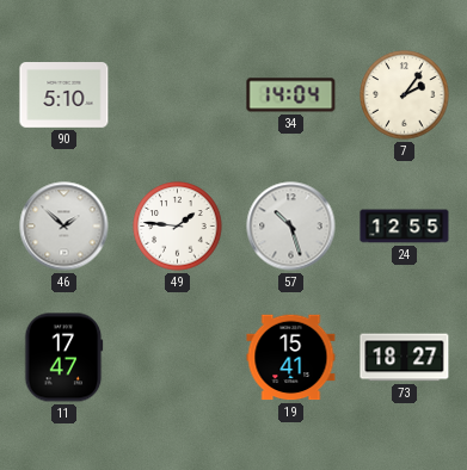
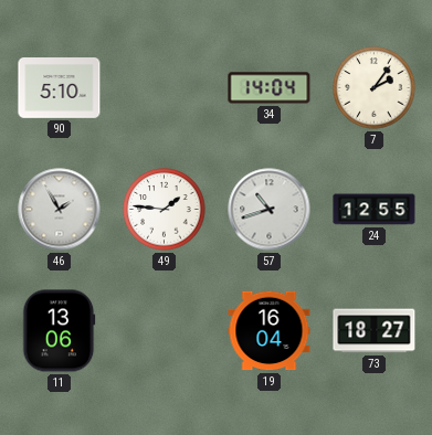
46: 1:52 -> 1:55 (60, 210)
57: 10:27 -> 10:42 (270, 210)
11: 17:47 -> 13:06 (60, 331)
19: 15:41 -> 16:04 (270, 331)
